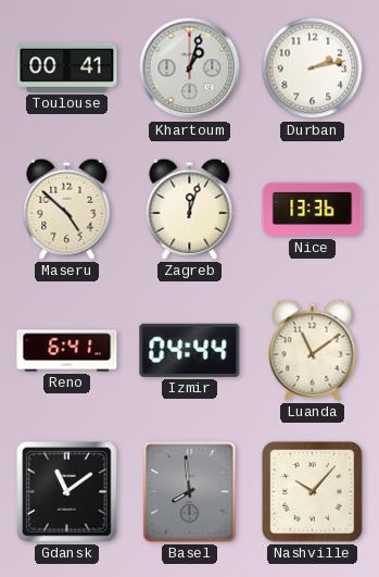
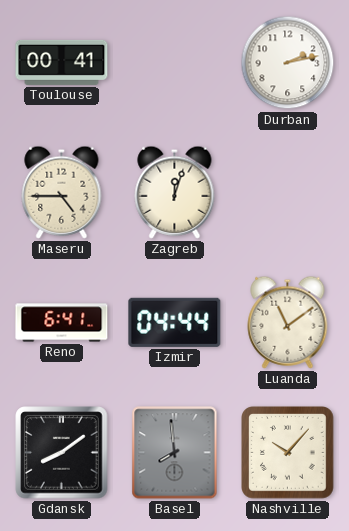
Khartoum: 1:03 -> none (190, 68)
Maseru: 4:52 -> 4:45 (62, 192)
Nice: 13:36 -> none (313, 210)
Gdansk: 11:09 -> 8:09 (62, 453)
